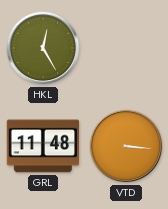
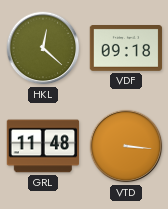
HKL: 12:25 -> 12:22 (43, 48)
VDF: none -> 09:18 (126, 49)
